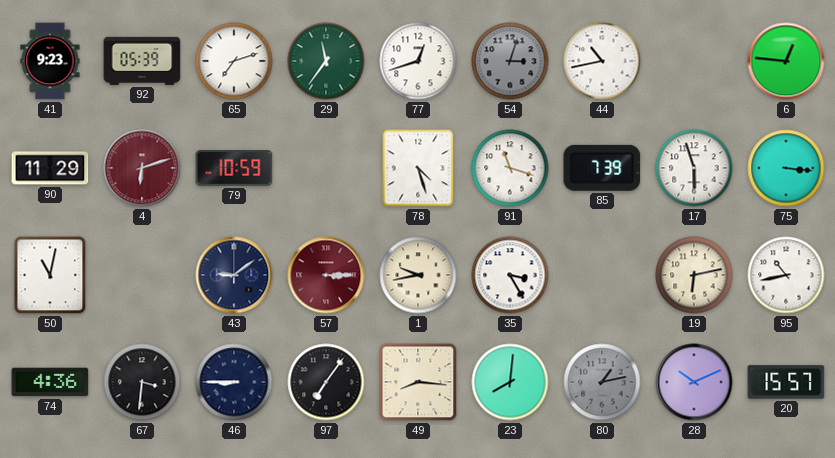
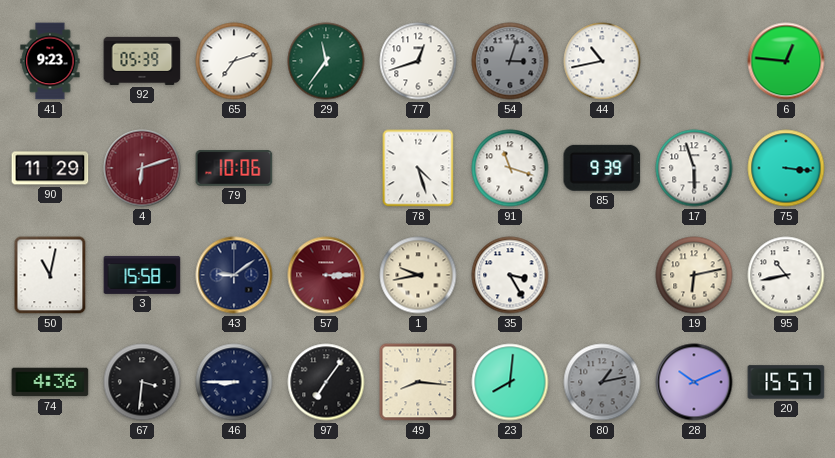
79: 10:59 -> 10:06 (234, 168)
85: 7:39 -> 9:39 (602, 168)
3: none -> 15:58 (142, 275)
